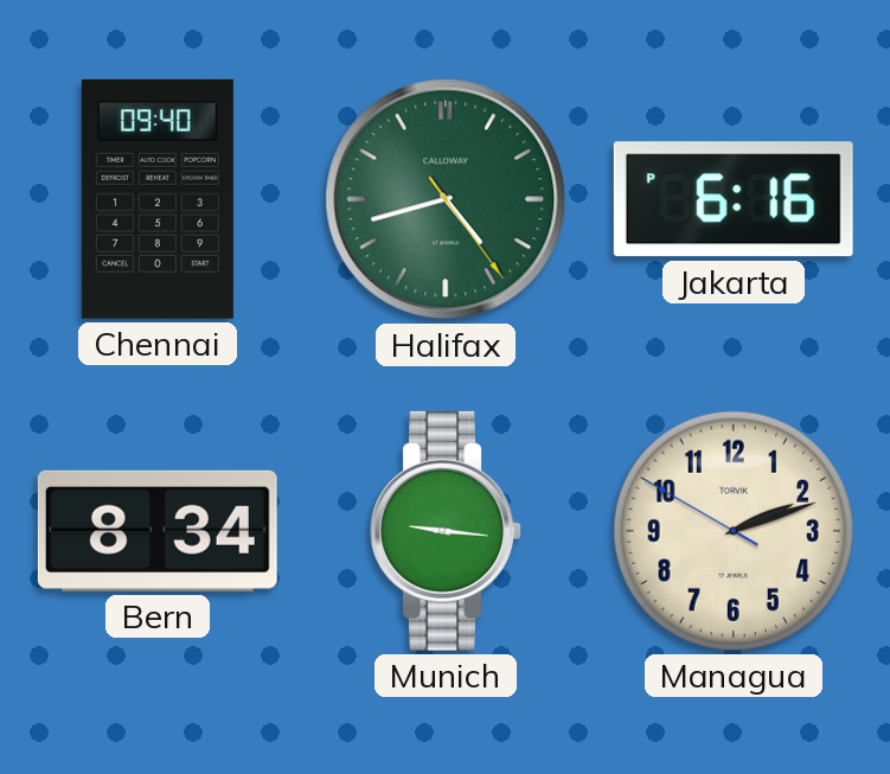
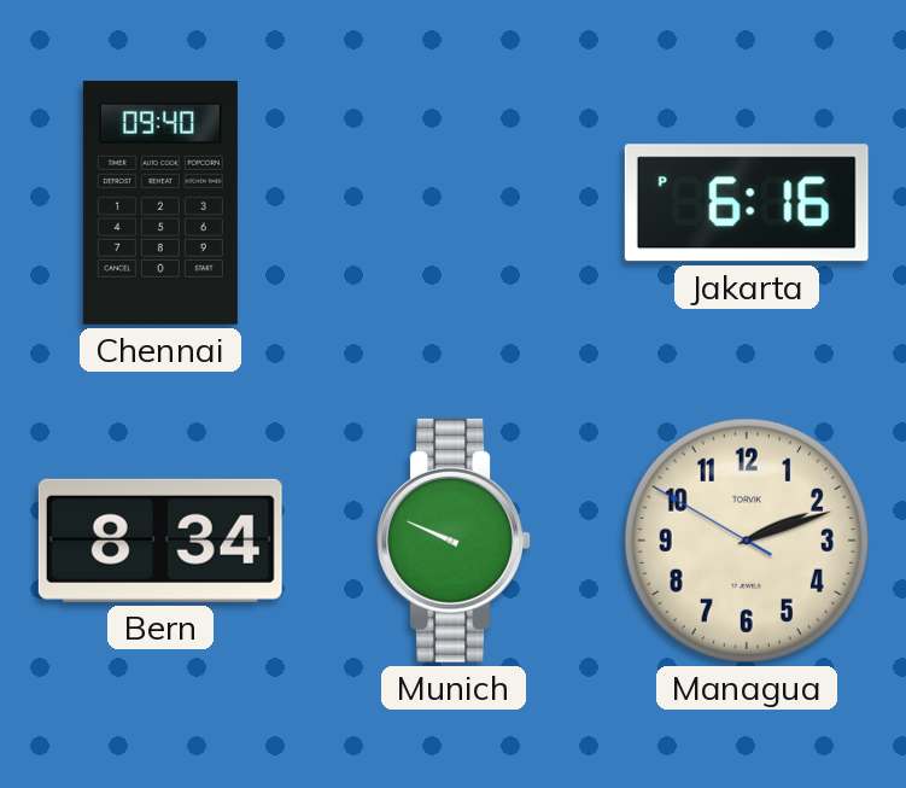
Halifax: 4:42 -> none (446, 199)
Munich: 9:16 -> 9:49 (454, 541)
